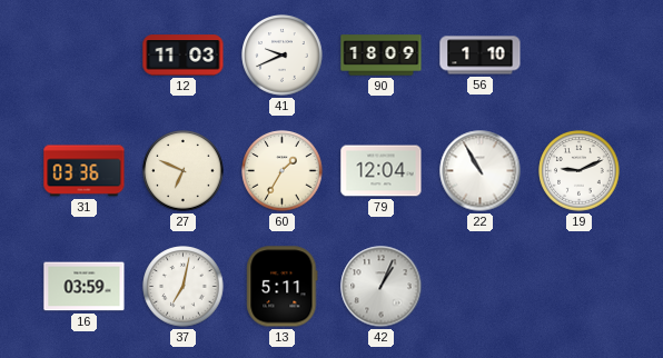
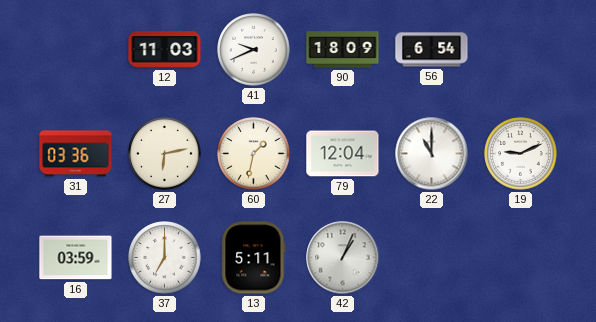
56: 1:10 -> 6:54 (432, 50)
27: 6:49 -> 6:13 (165, 154)
60: 1:35 -> 1:32 (254, 154)
22: 10:55 -> 11:00 (432, 154)
37: 7:02 -> 7:00 (165, 258)
